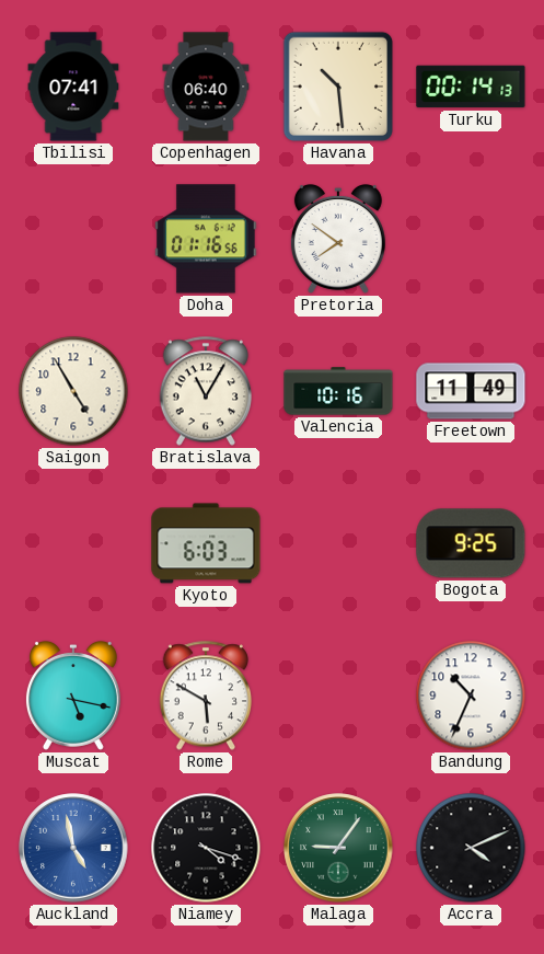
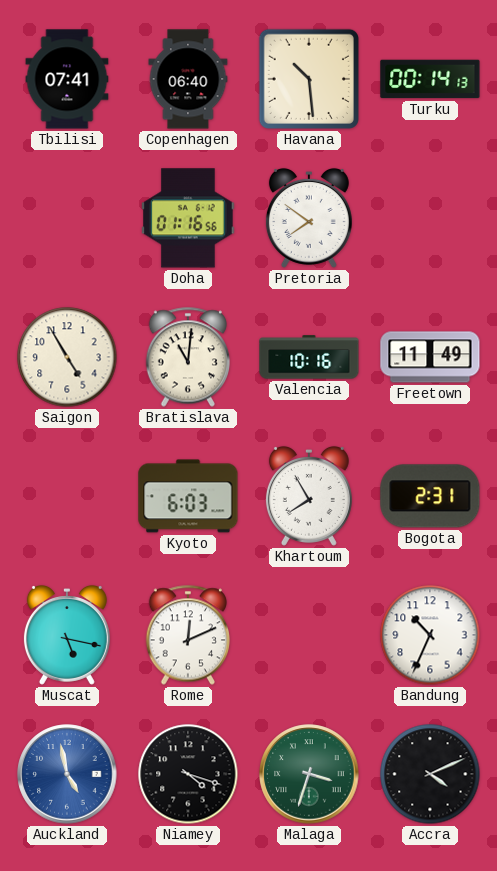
Bratislava: 11:05 -> 11:01 (187, 357)
Khartoum: none -> 7:55 (309, 496)
Bogota: 9:25 -> 2:31 (430, 496)
Rome: 5:50 -> 12:11 (187, 635)
Malaga: 9:06 -> 3:33 (309, 774)
